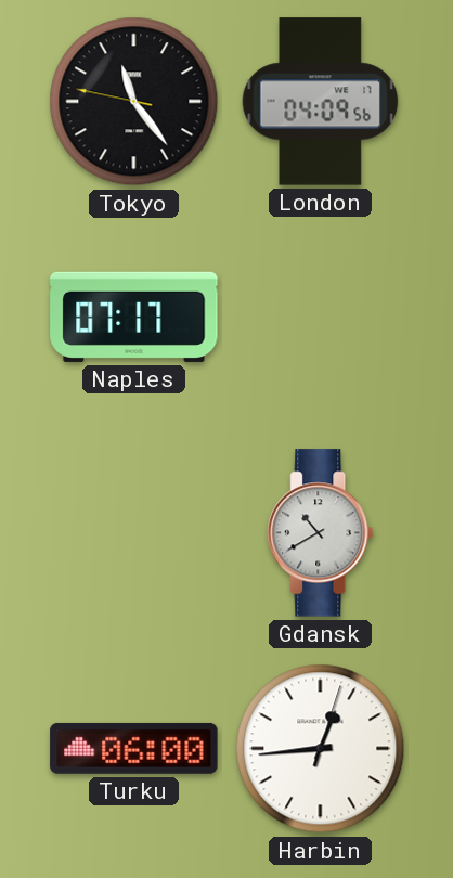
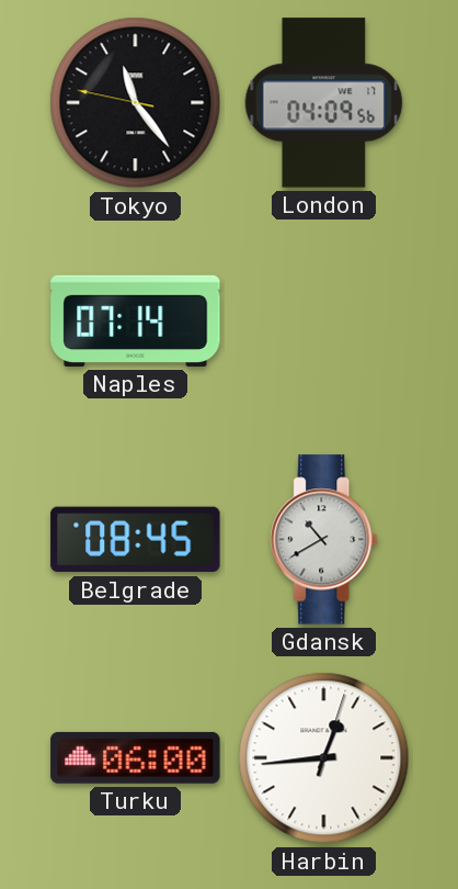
Naples: 07:17 -> 07:14 (136, 320)
Belgrade: none -> 08:45 (136, 540)
